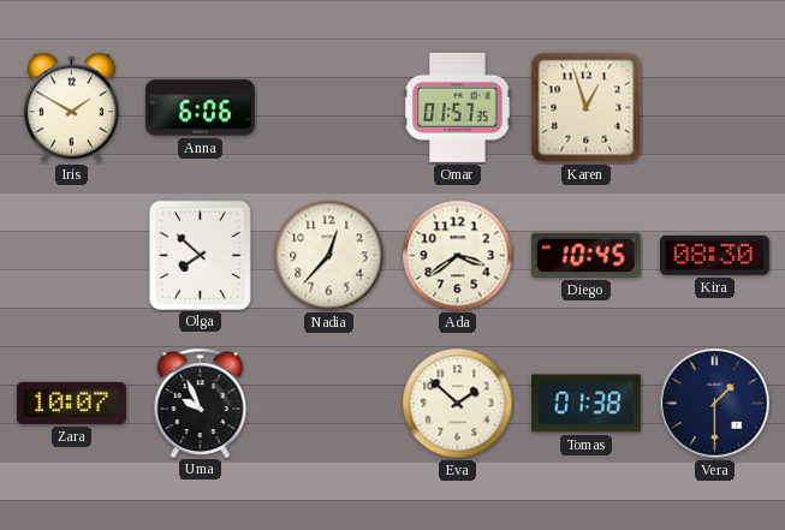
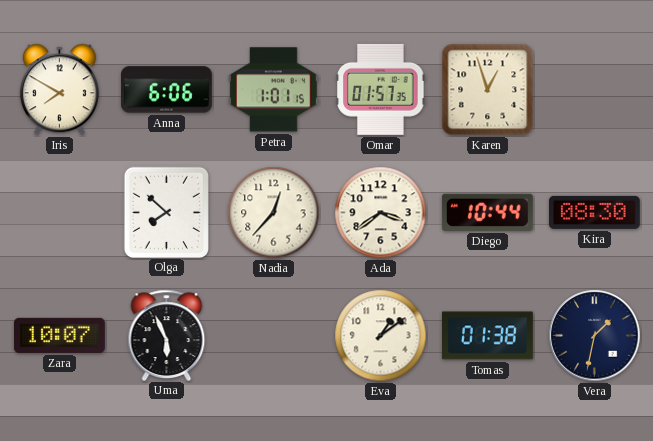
Iris: 1:50 -> 7:50 (59, 90)
Petra: none -> 1:01 (273, 90)
Diego: 10:45 -> 10:44 (487, 212)
Uma: 9:56 -> 5:56 (167, 335)
Eva: 1:52 -> 1:09 (381, 336)
Vera: 1:30 -> 1:32 (595, 336)
